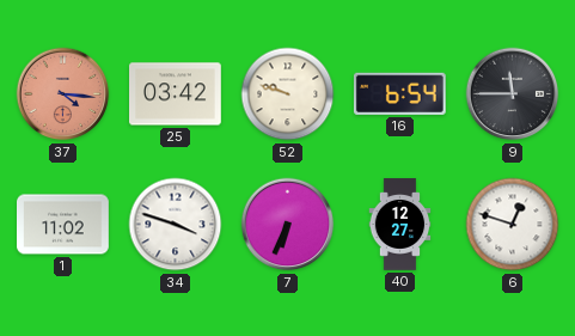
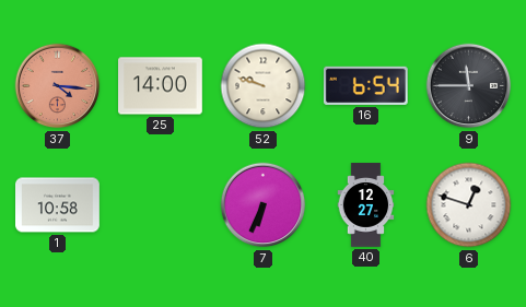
25: 03:42 -> 14:00 (161, 86)
1: 11:02 -> 10:58 (58, 205)
34: 3:48 -> none (176, 225)
